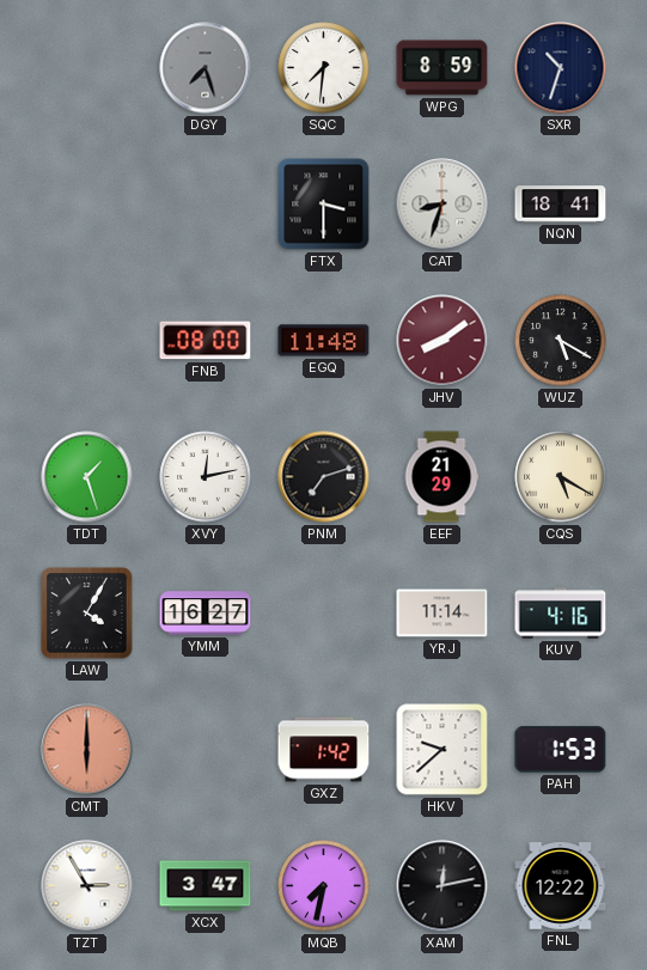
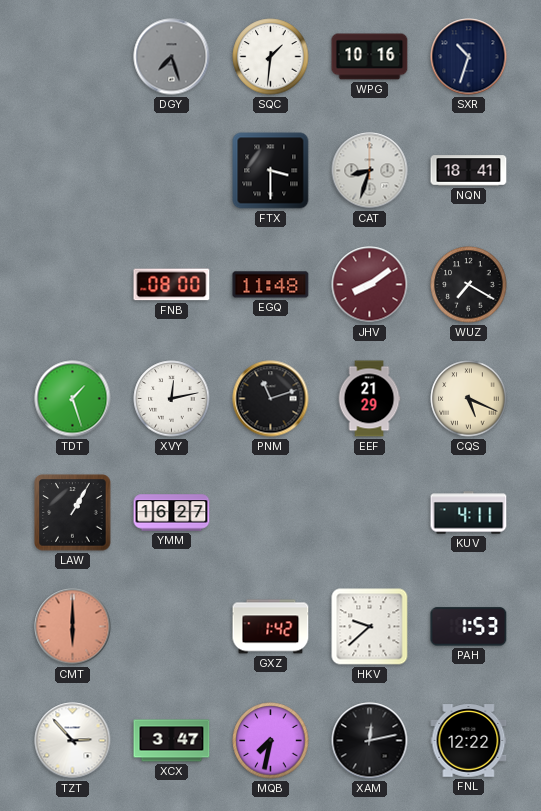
SQC: 7:31 -> 1:31 (271, 57)
WPG: 8:59 -> 10:16 (370, 57)
WUZ: 5:20 -> 7:20 (469, 285)
PNM: 7:12 -> 11:12 (271, 399)
CQS: 5:20 -> 5:19 (469, 399)
LAW: 4:05 -> 1:05 (73, 513)
YRJ: 11:14 -> none (442, 614)
KUV: 4:16 -> 4:11 (469, 513)
TZT: 2:55 -> 2:53 (73, 741)
